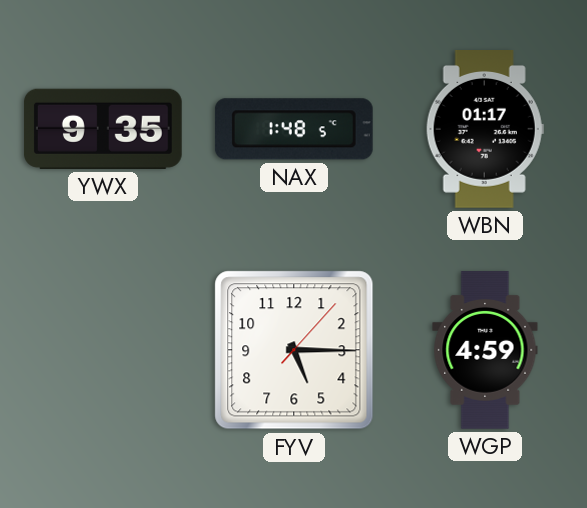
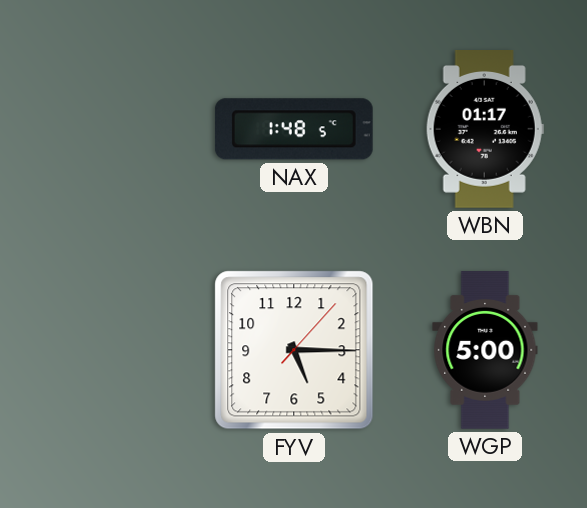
YWX: 9:35 -> none (103, 129)
WGP: 4:59 -> 5:00 (485, 350)
